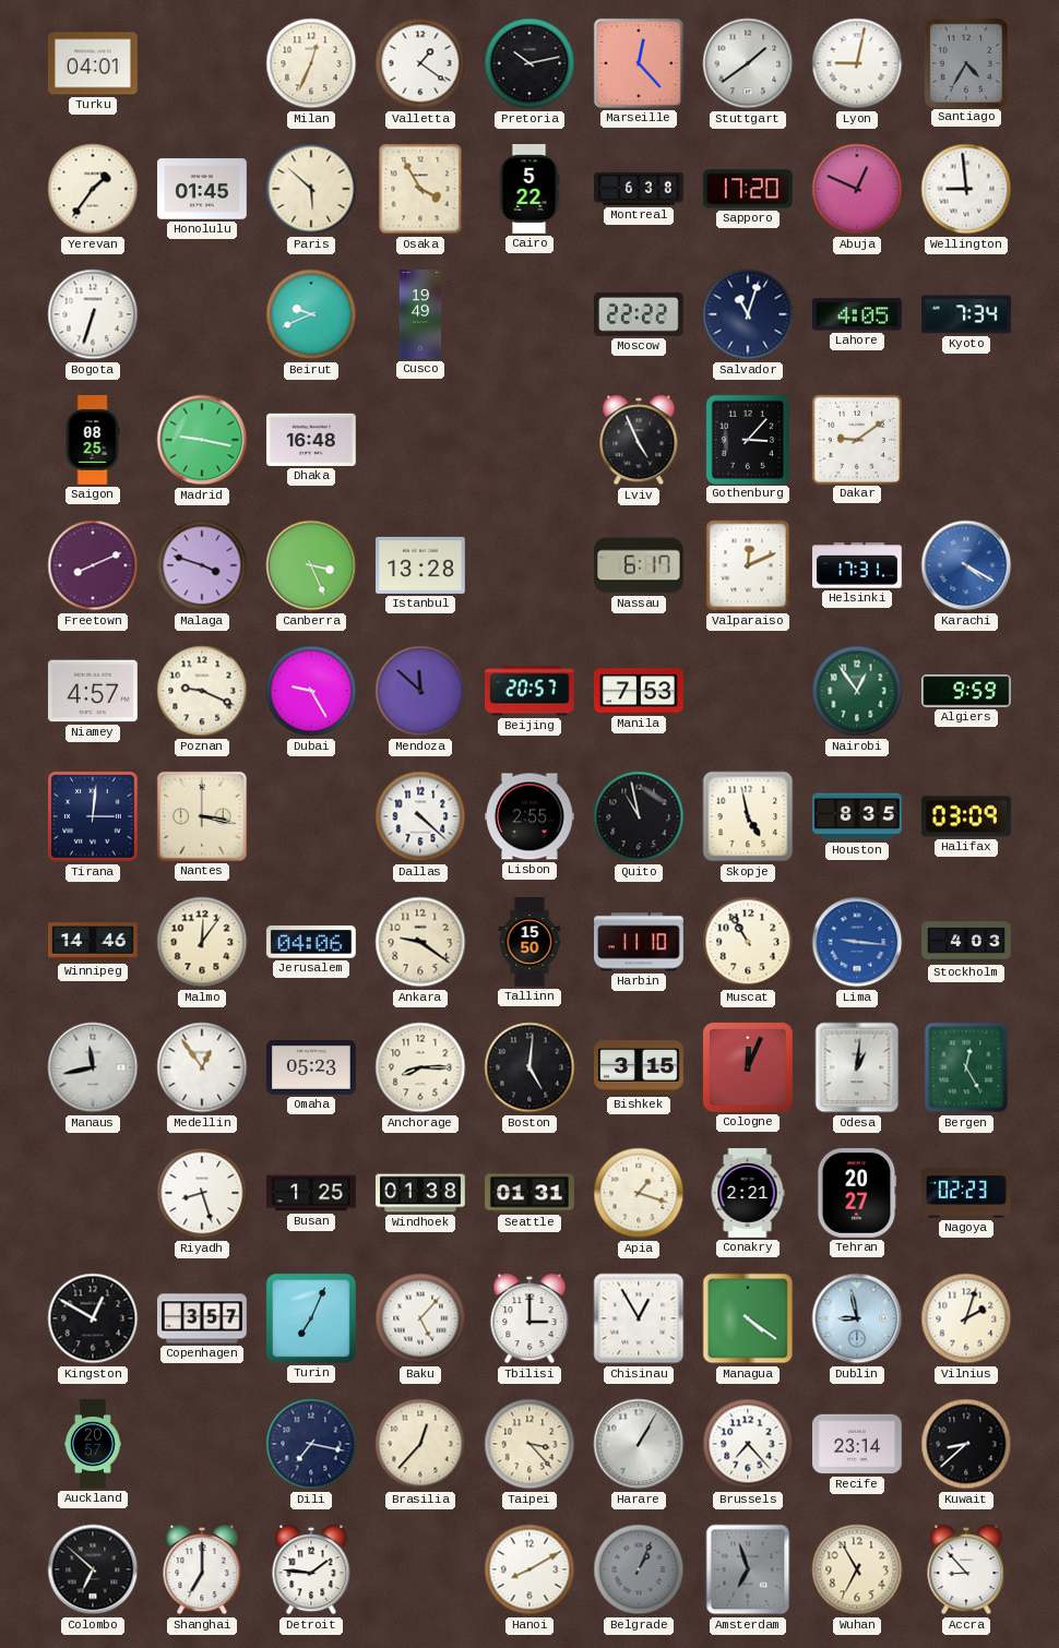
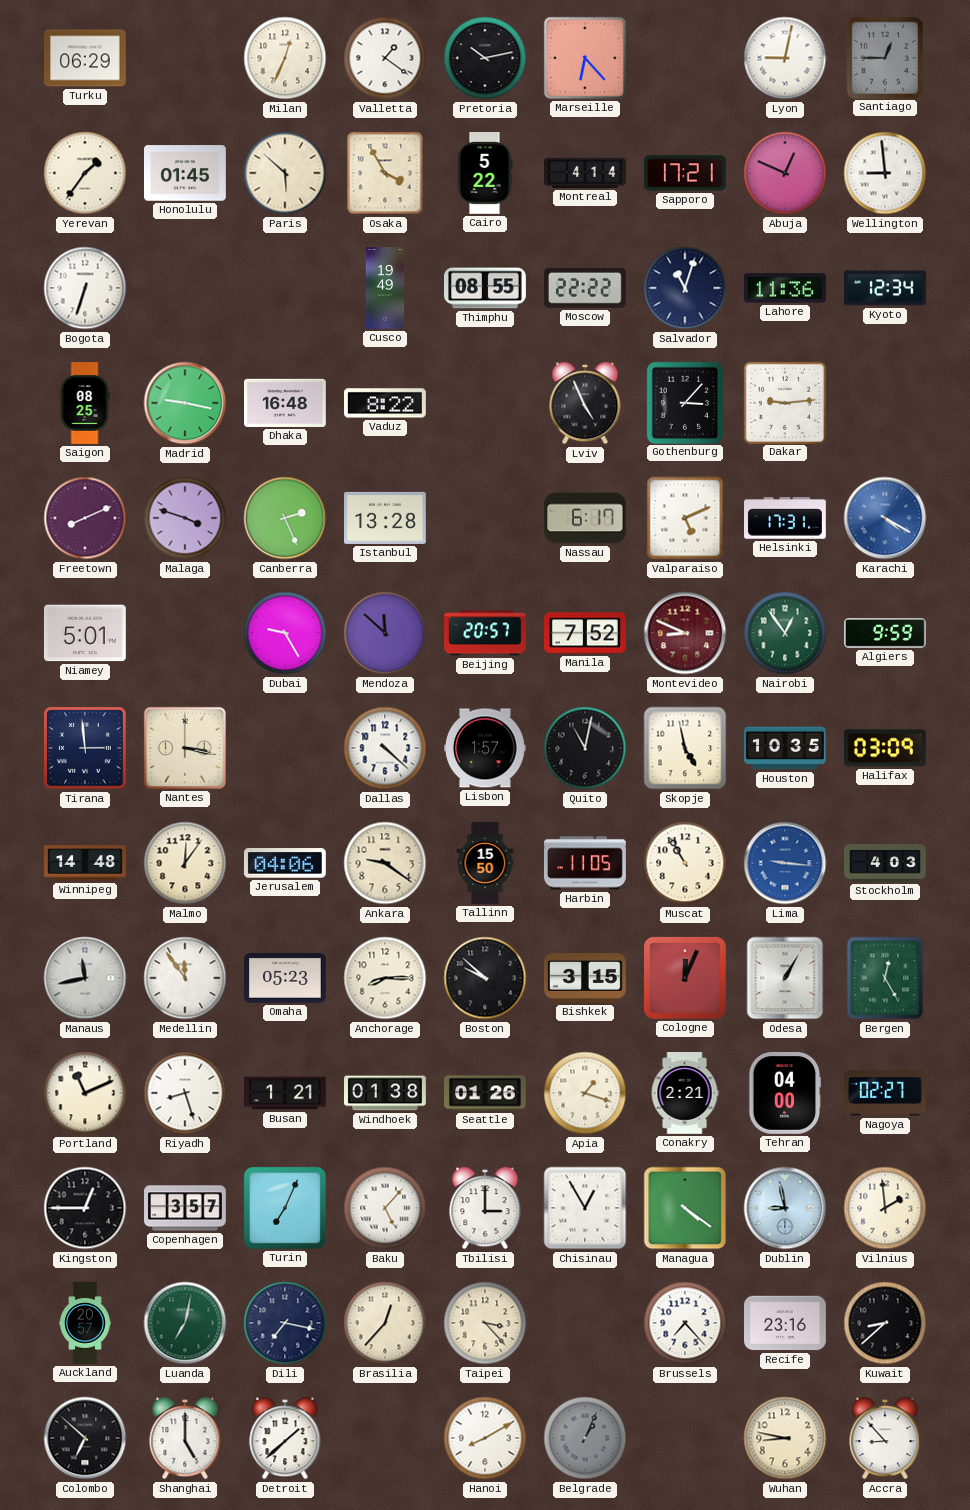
Turku: 04:01 -> 06:29 (86, 58)
Marseille: 12:23 -> 6:23 (585, 58)
Stuttgart: 1:39 -> none (748, 63)
Santiago: 4:35 -> 12:45 (884, 57)
Montreal: 6:38 -> 4:14 (585, 173)
Sapporo: 17:20 -> 17:21 (686, 173)
Beirut: 9:41 -> none (311, 314)
Thimphu: none -> 08:55 (486, 288)
Lahore: 4:05 -> 11:36 (785, 288)
Kyoto: 7:34 -> 12:34 (886, 288)
Vaduz: none -> 8:22 (386, 403)
Dakar: 9:09 -> 9:14 (784, 402)
Canberra: 3:26 -> 2:26 (285, 518)
Valparaiso: 12:11 -> 5:11 (685, 518)
Niamey: 4:57 -> 5:01 (85, 633)
Poznan: 9:19 -> none (202, 691)
Manila: 7:53 -> 7:52 (586, 633)
Montevideo: none -> 8:49 (685, 633)
Tirana: 3:01 -> 2:59 (85, 748)
Lisbon: 2:55 -> 1:57 (486, 748)
Quito: 10:58 -> 11:02 (585, 748)
Houston: 8:35 -> 10:35 (786, 748)
Winnipeg: 14:46 -> 14:48 (86, 863)
Harbin: 11:10 -> 11:05 (586, 863)
Medellin: 12:54 -> 11:54 (185, 978)
Boston: 5:01 -> 9:52 (485, 978)
Odesa: 1:01 -> 1:05 (785, 978)
Portland: none -> 11:11 (85, 1093)
Busan: 1:25 -> 1:21 (286, 1093)
Seattle: 01:31 -> 01:26 (486, 1093)
Tehran: 20:27 -> 04:00 (785, 1094)
Nagoya: 02:23 -> 02:27 (886, 1093)
Kingston: 12:50 -> 12:45 (85, 1208)
Vilnius: 2:03 -> 1:59 (885, 1208)
Luanda: none -> 7:02 (185, 1323)
Harare: 1:05 -> none (639, 1444)
Recife: 23:14 -> 23:16 (786, 1323)
Shanghai: 7:00 -> 5:00 (185, 1438)
Detroit: 1:46 -> 1:38 (285, 1438)
Amsterdam: 6:57 -> none (748, 1569)
Wuhan: 6:55 -> 8:47 (785, 1438)
